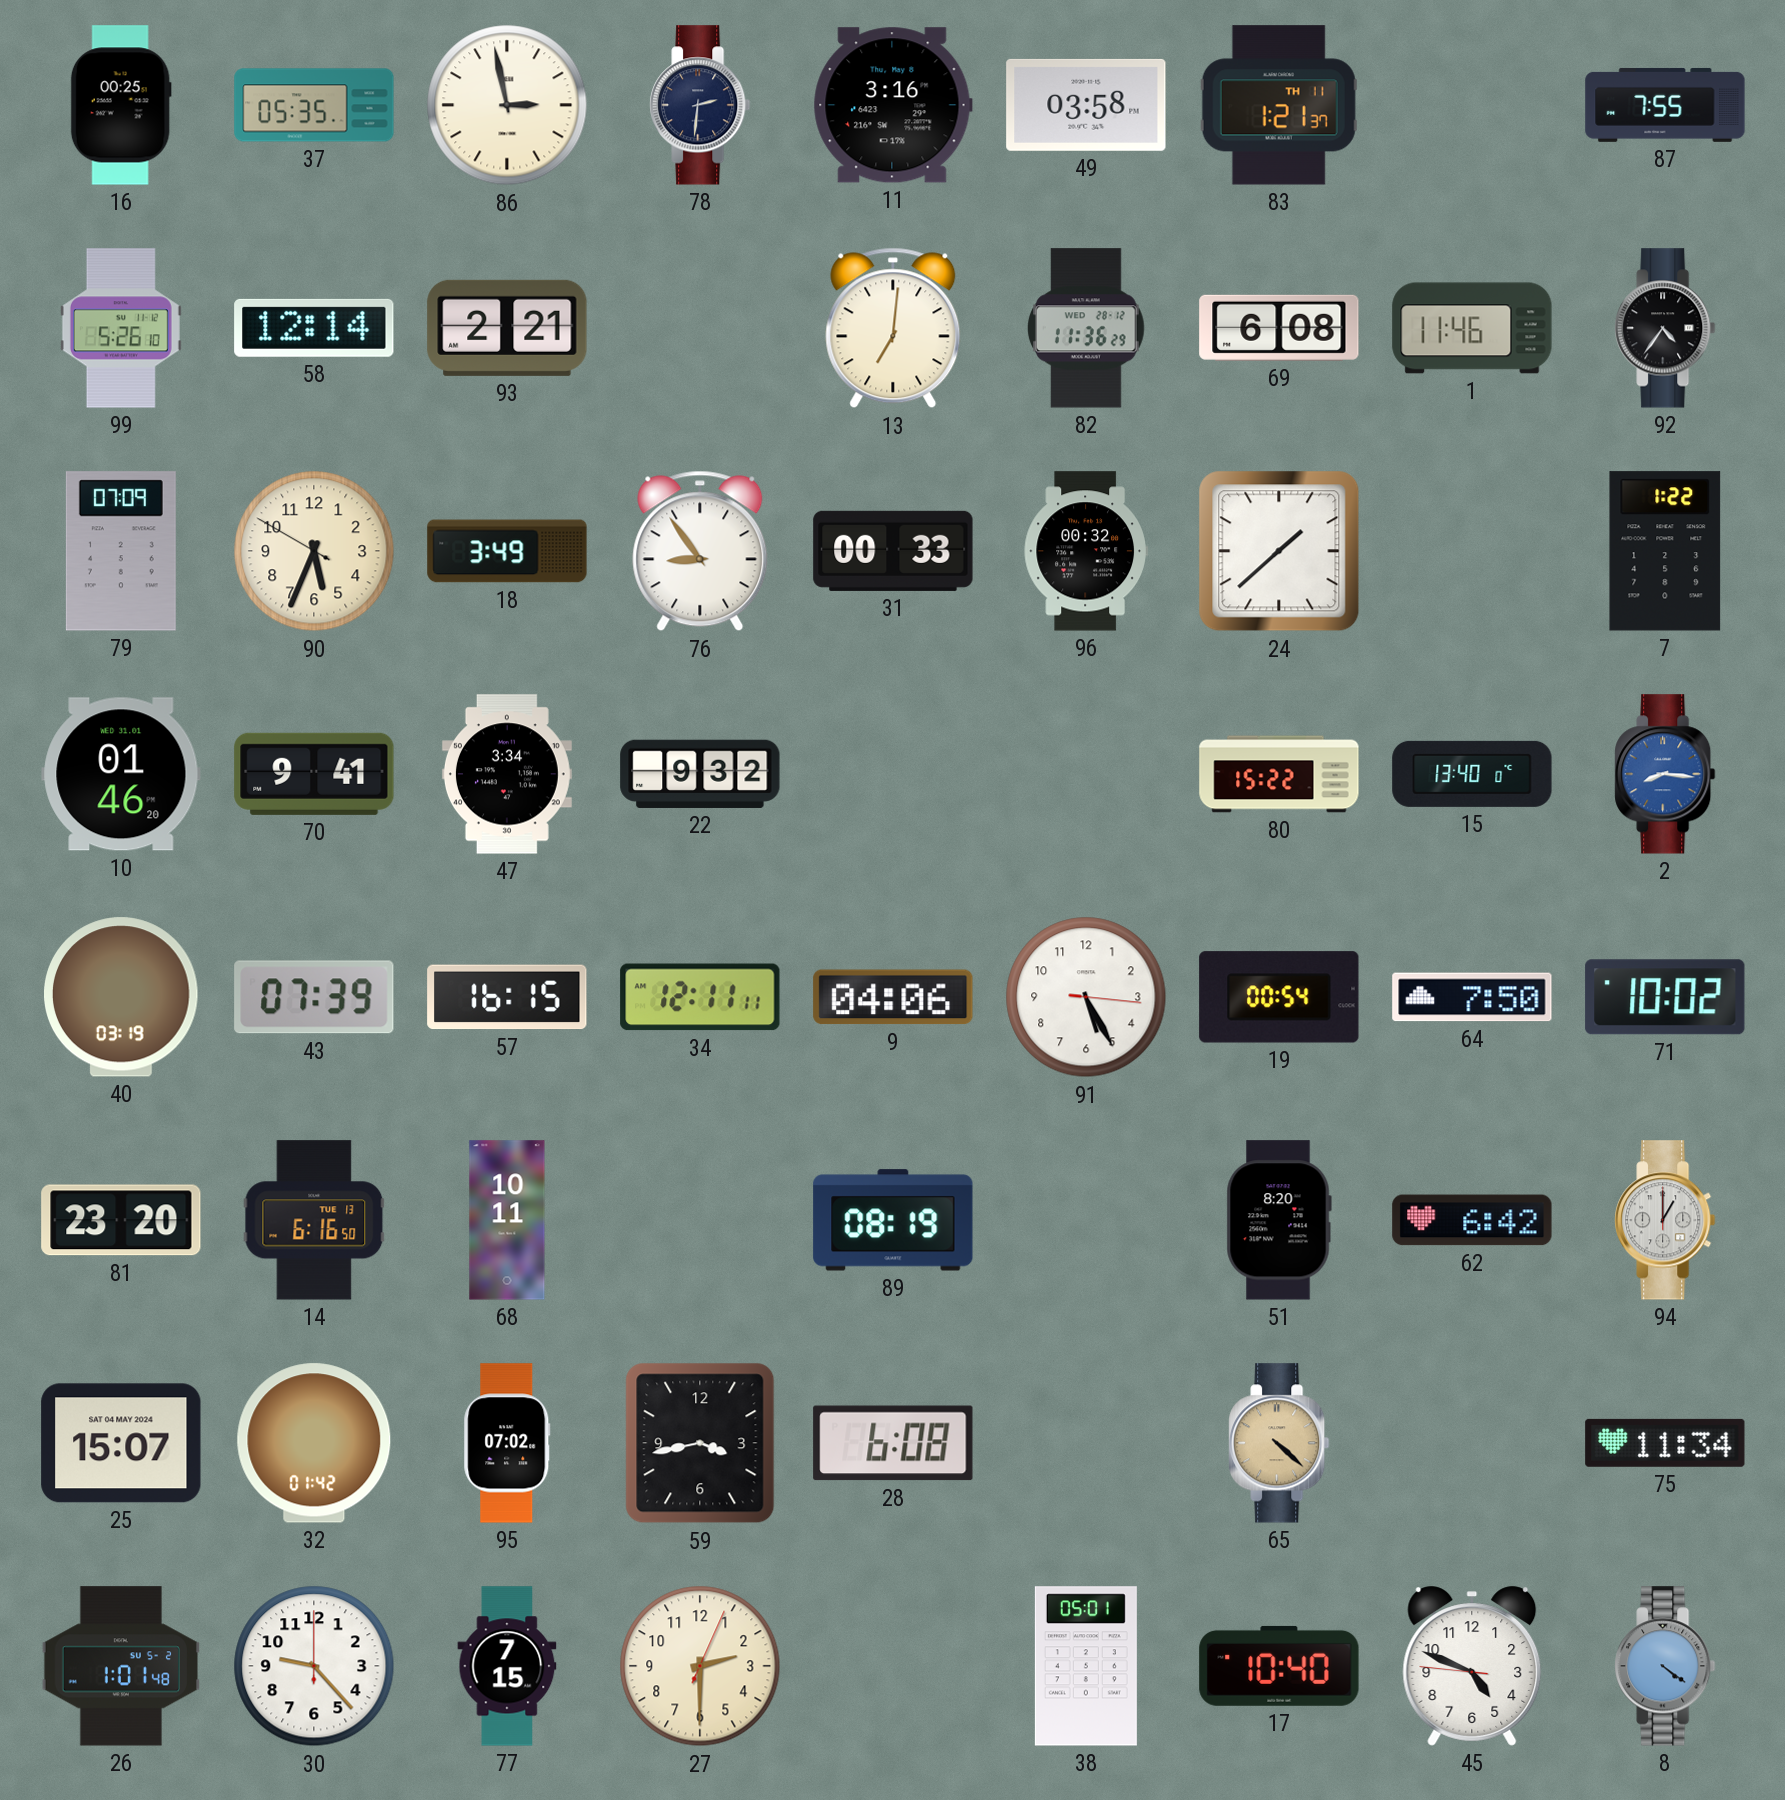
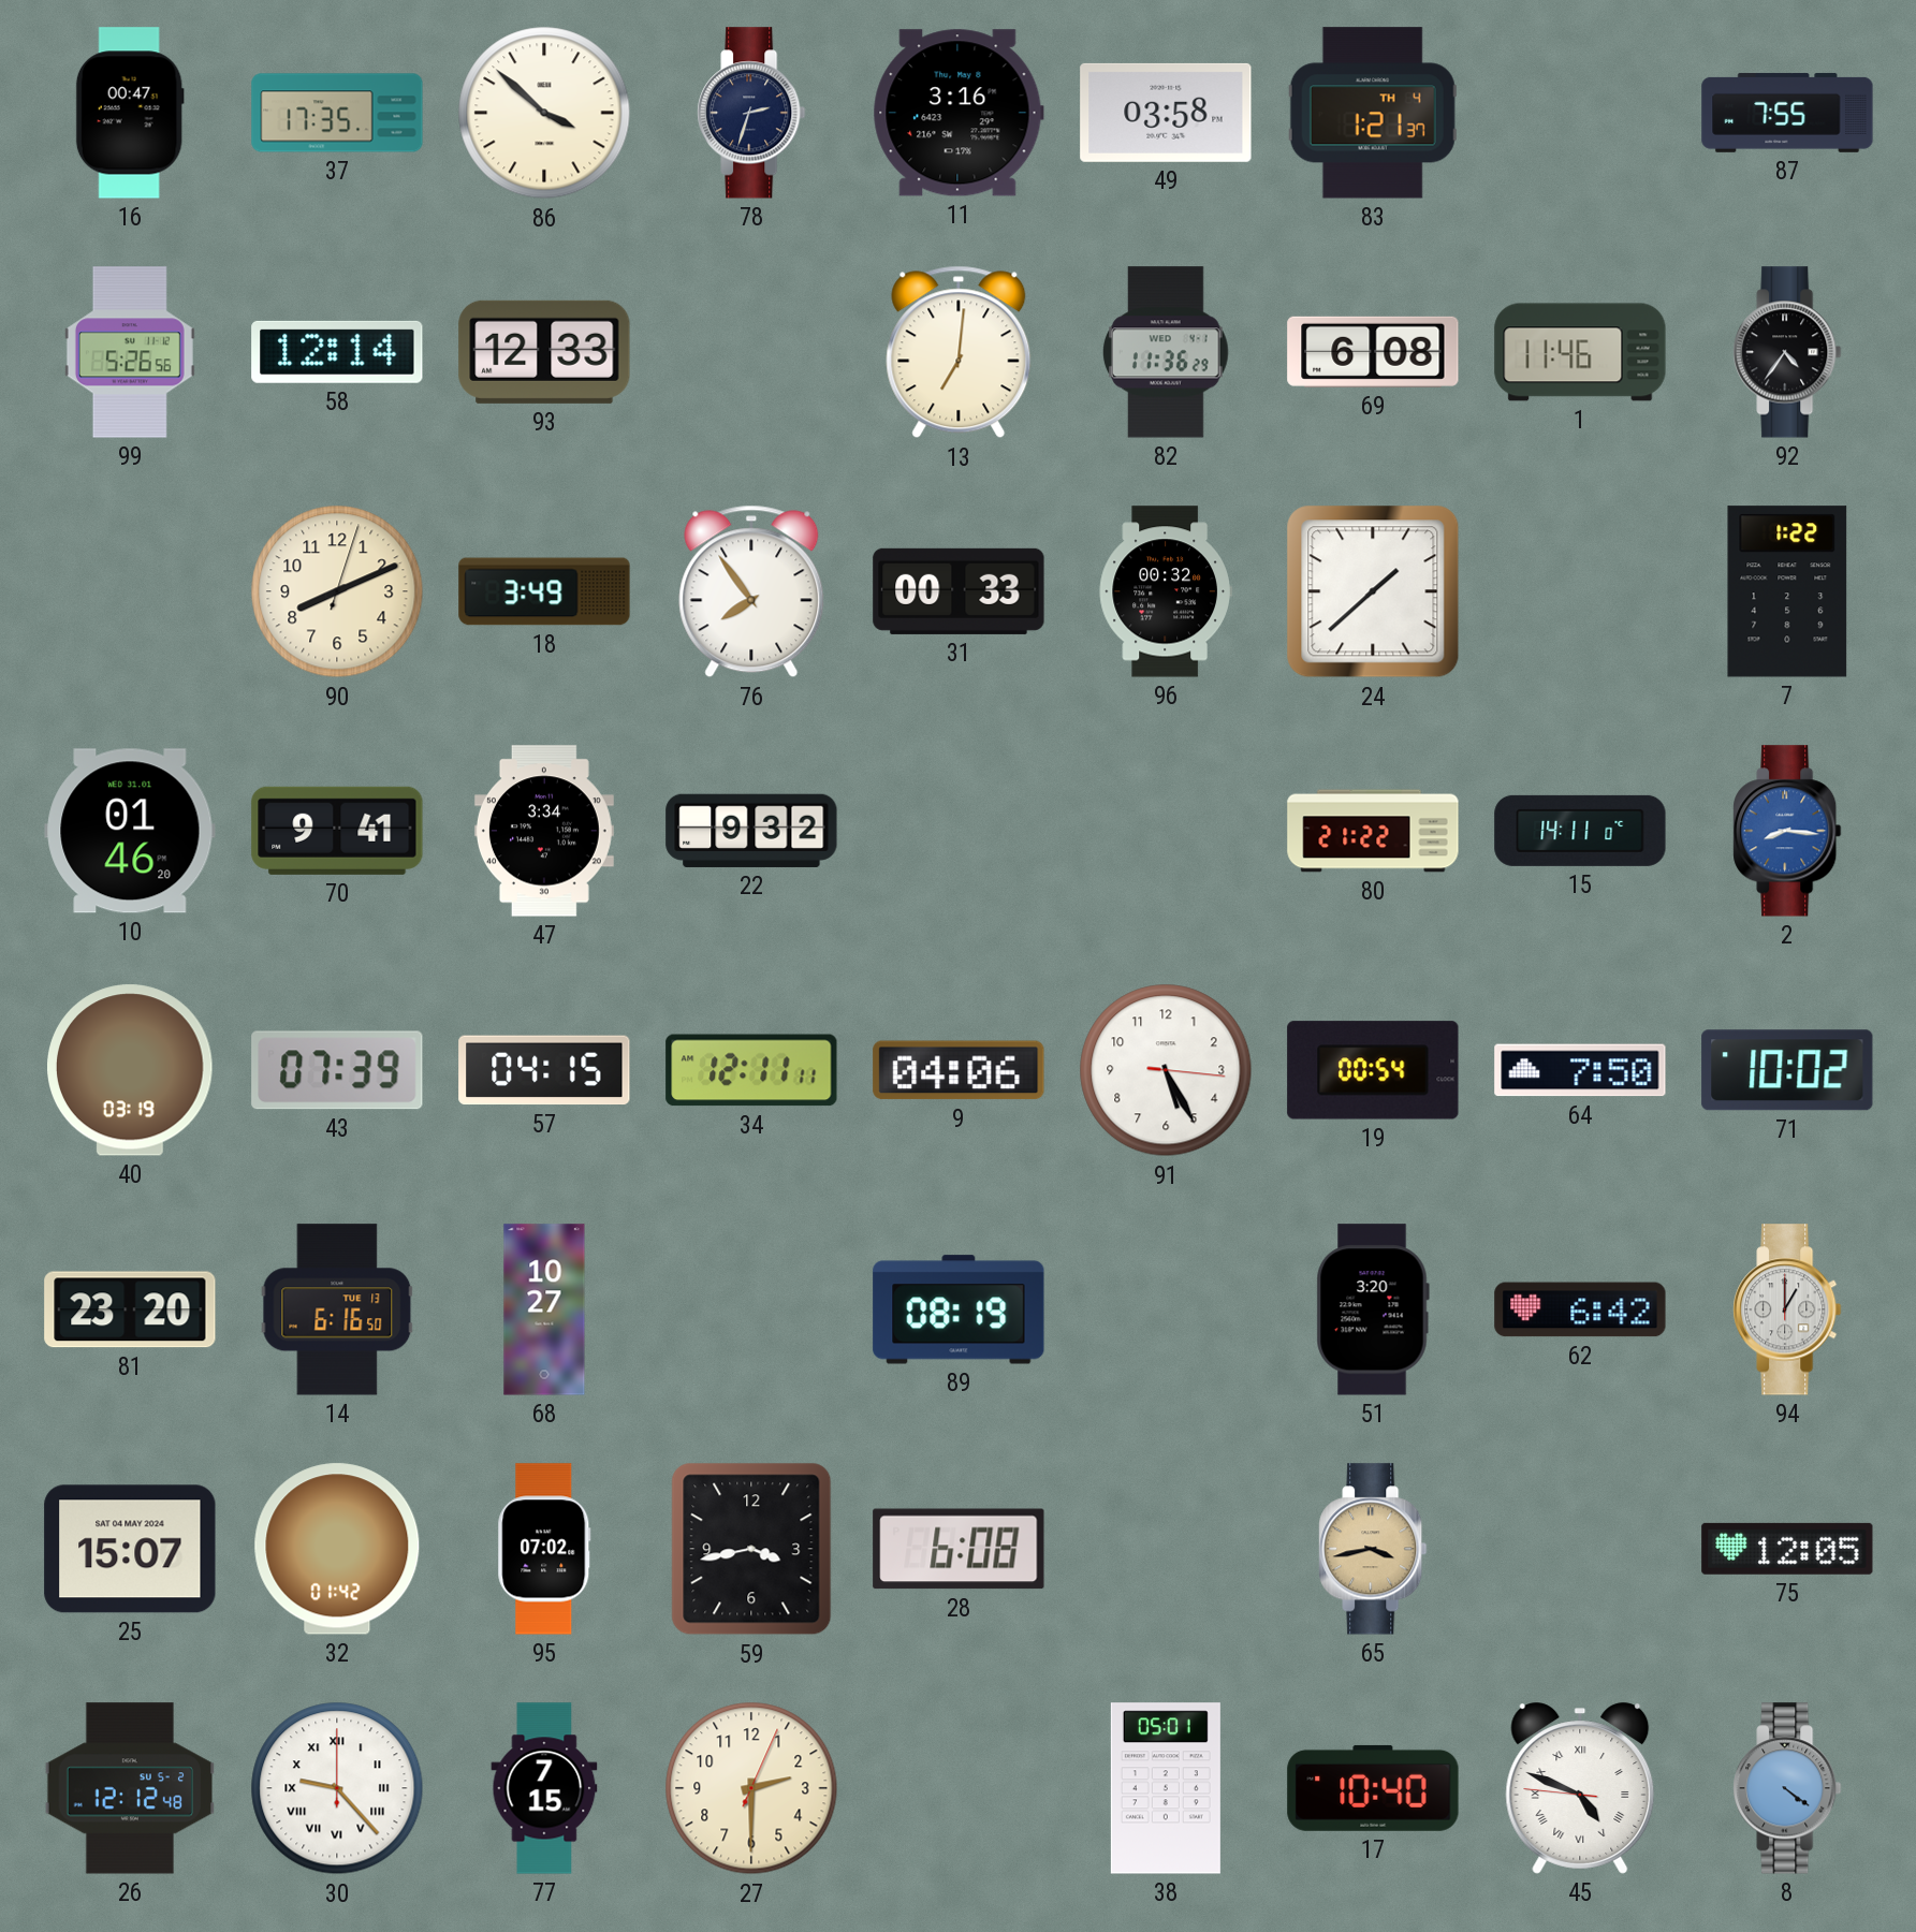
16: 00:25 -> 00:47 (130, 113)
37: 05:35 -> 17:35 (337, 113)
86: 2:58 -> 3:52 (544, 113)
78: 2:31 -> 2:33 (751, 113)
83 date: TH 11 -> TH 4 (1373, 113)
99: 5:26:10 -> 5:26:56 (130, 352)
93: 2:21 -> 12:33 (544, 352)
82 date: WED 28-12 -> WED 4-1 (1166, 352)
79: 07:09 -> none (121, 551)
90: 5:33 -> 8:11 (337, 591)
76: 8:54 -> 7:54 (751, 591)
80: 15:22 -> 21:22 (1373, 831)
15: 13:40 -> 14:11 (1580, 831)
57: 16:15 -> 04:15 (544, 1070)
68: 10:11 -> 10:27 (544, 1309)
51: 8:20 -> 3:20 (1373, 1309)
65: 4:22 -> 3:43 (1373, 1549)
75: 11:34 -> 12:05 (1787, 1549)
26: 1:01 -> 12:12 (129, 1788)
30 numerals: Arabic -> Roman (337, 1788)
45 numerals: Arabic -> Roman (1580, 1788)
